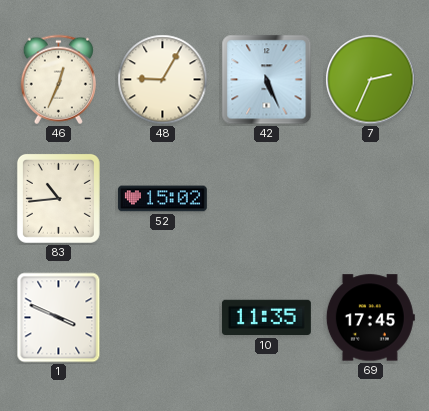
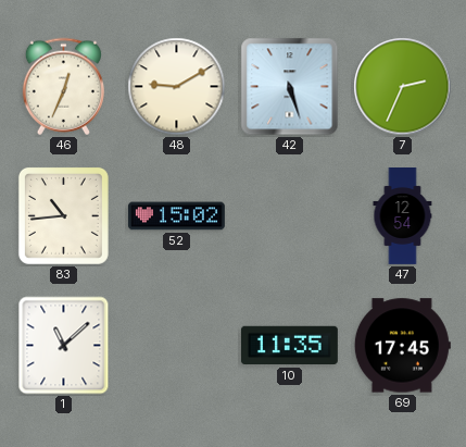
48: 9:05 -> 9:10 (177, 87)
42: 5:26 -> 5:27 (290, 87)
47: none -> 12:54 (403, 216)
1: 3:49 -> 11:08 (64, 346)
